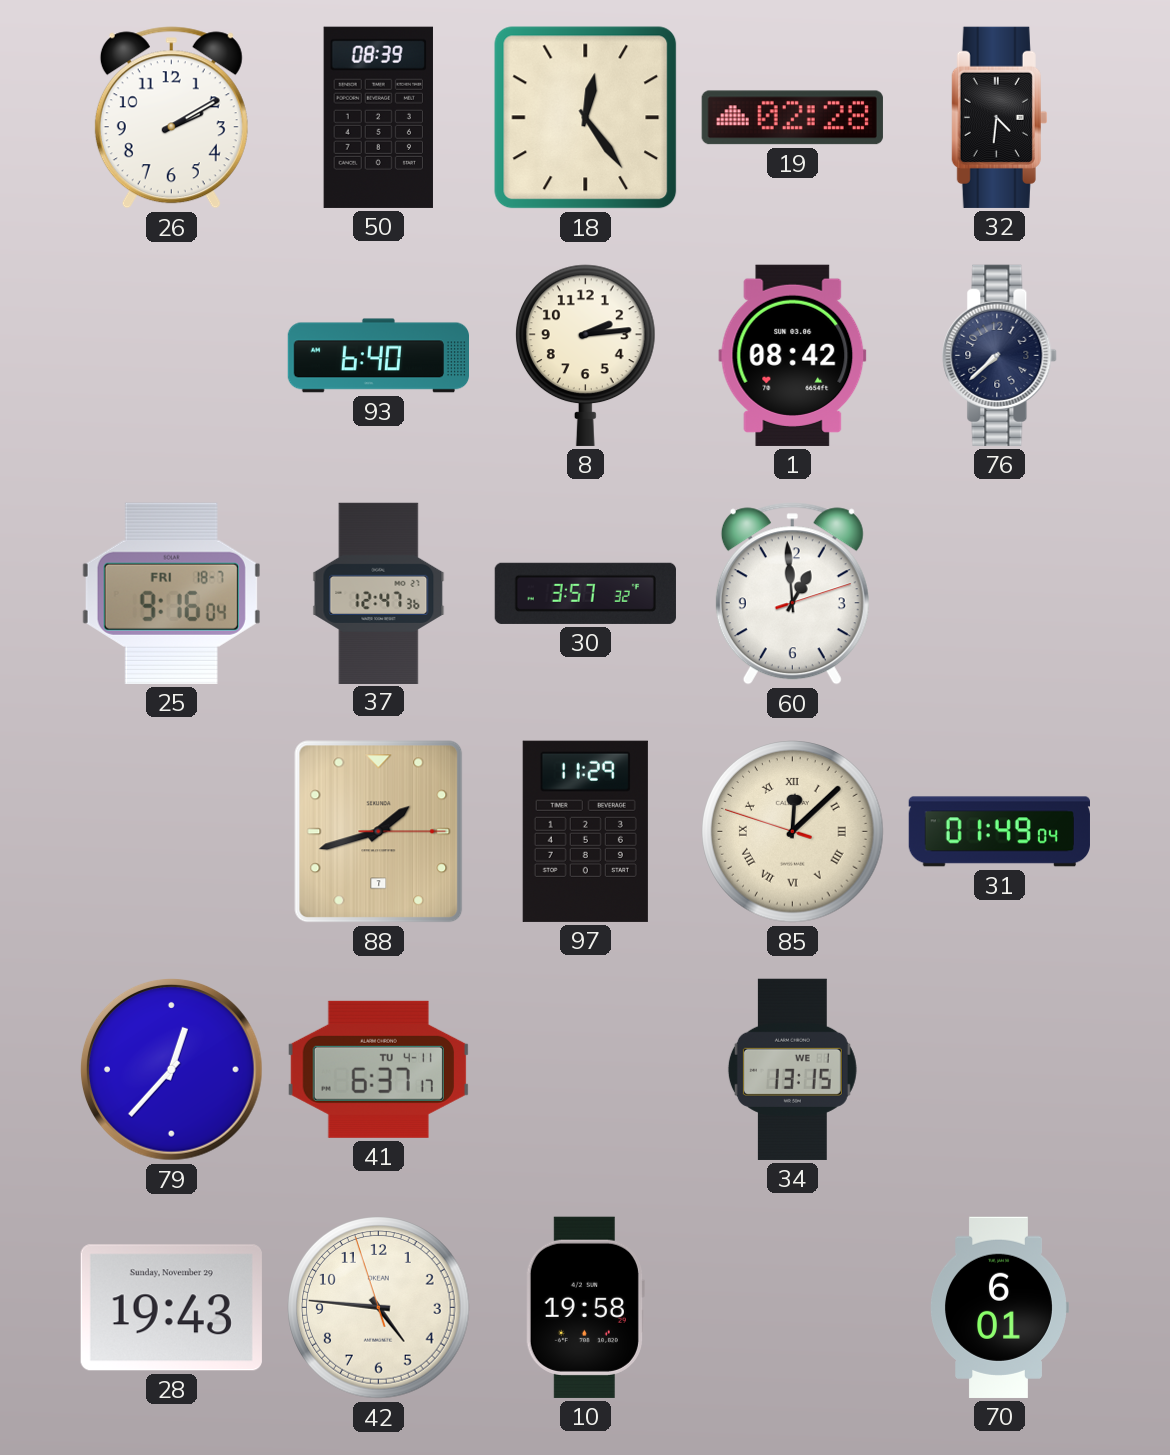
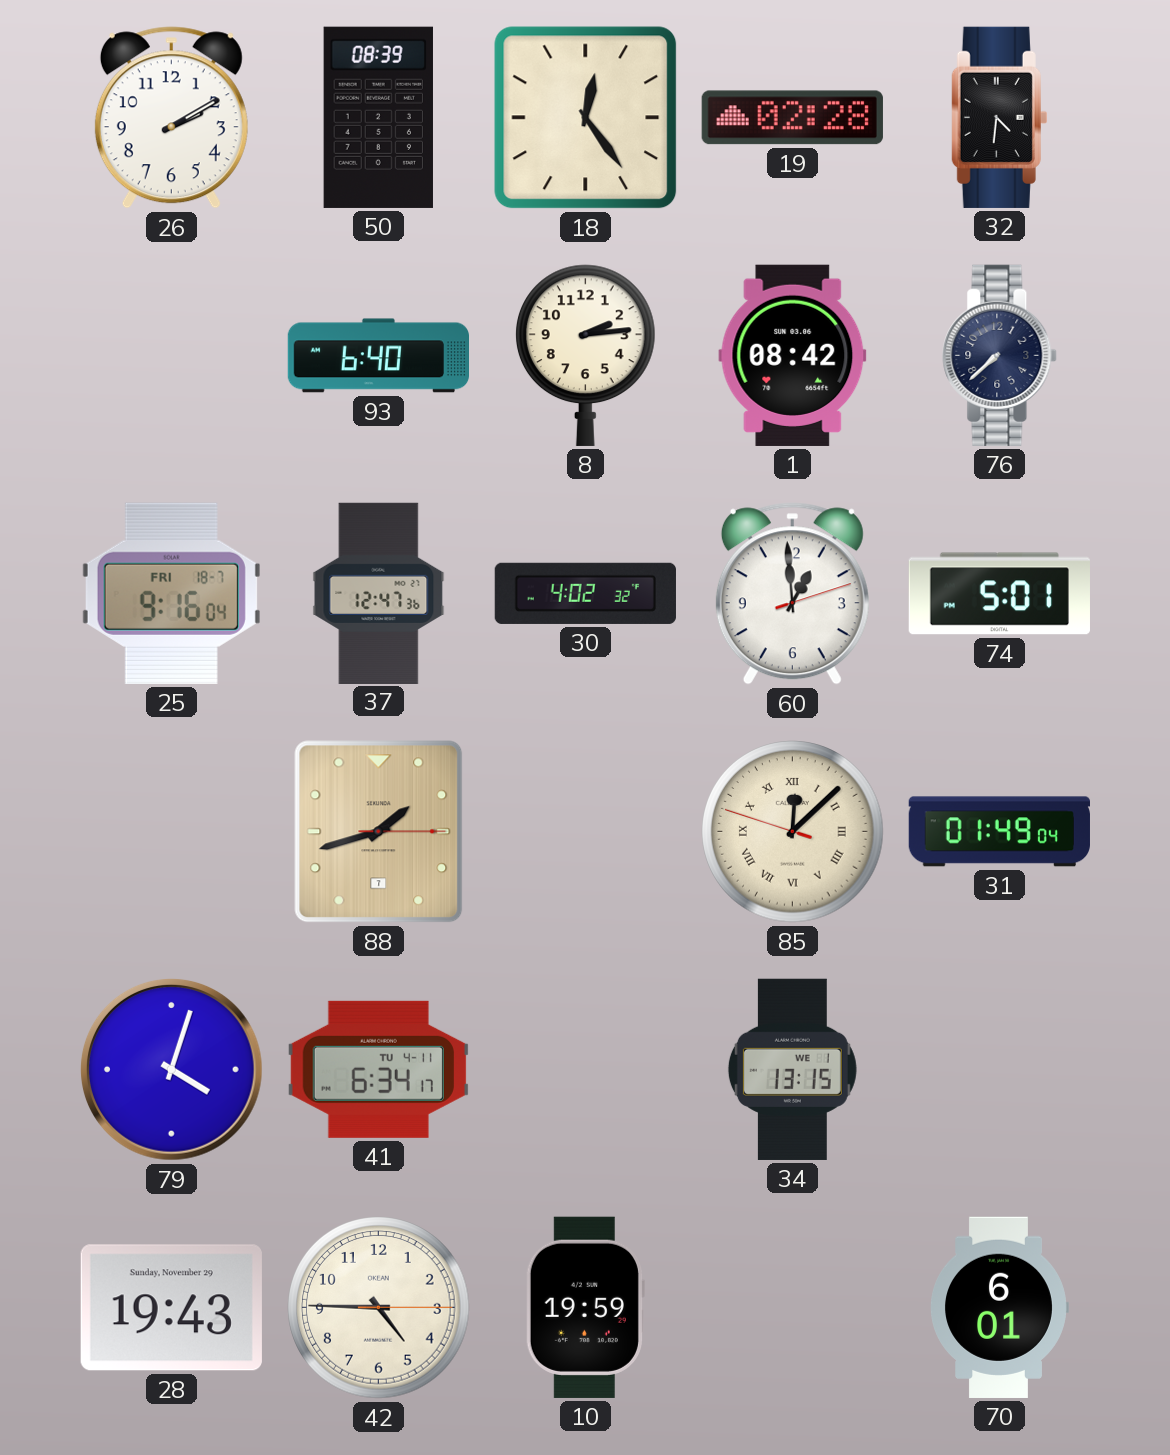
30: 3:57 -> 4:02 (585, 593)
74: none -> 5:01 (999, 594)
97: 11:29 -> none (585, 831)
79: 12:37 -> 4:03 (172, 1070)
41: 6:37 -> 6:34 (378, 1069)
42: 4:45:57 -> 4:45:15 (379, 1308)
10: 19:58 -> 19:59 (585, 1307)
